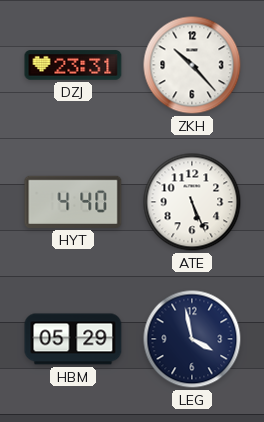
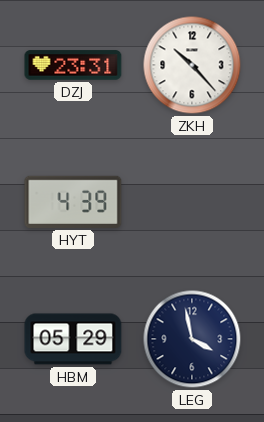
HYT: 4:40 -> 4:39 (73, 202)
ATE: 5:26 -> none (192, 202)
